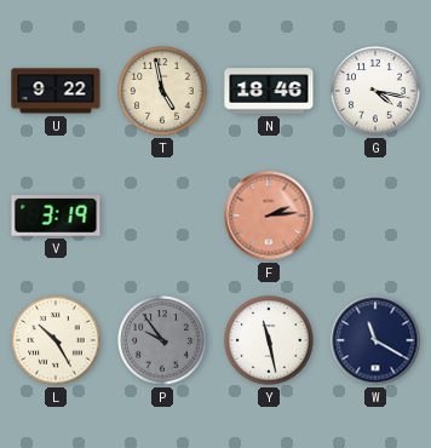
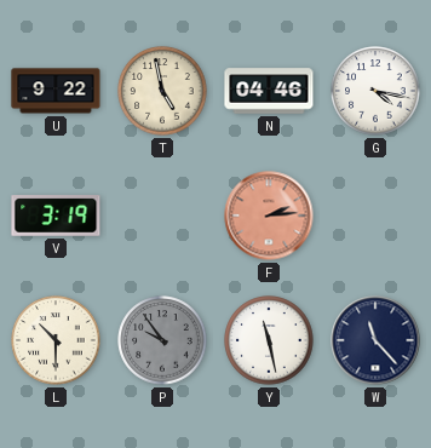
N: 18:46 -> 04:46 (269, 91)
L: 10:25 -> 10:30 (56, 340)
W: 11:20 -> 11:23 (375, 340)
